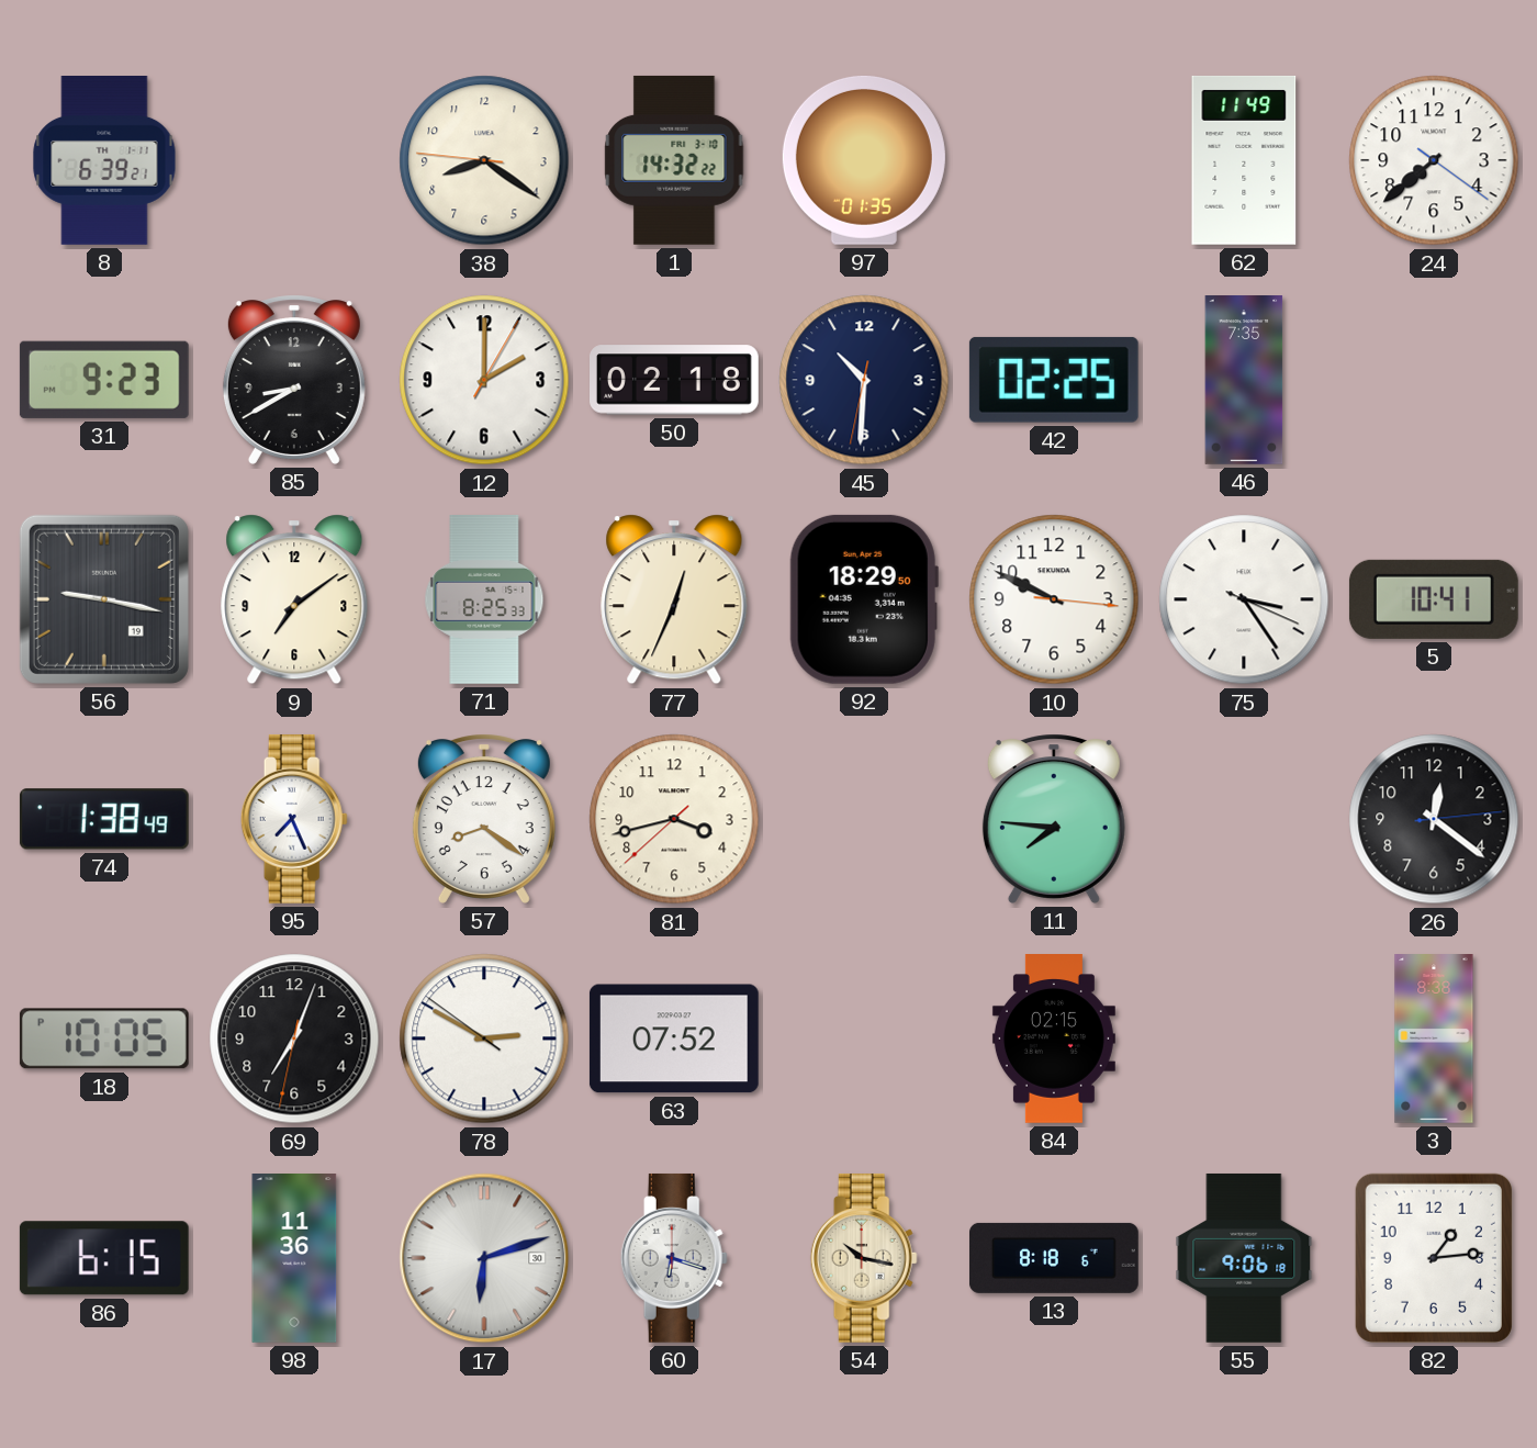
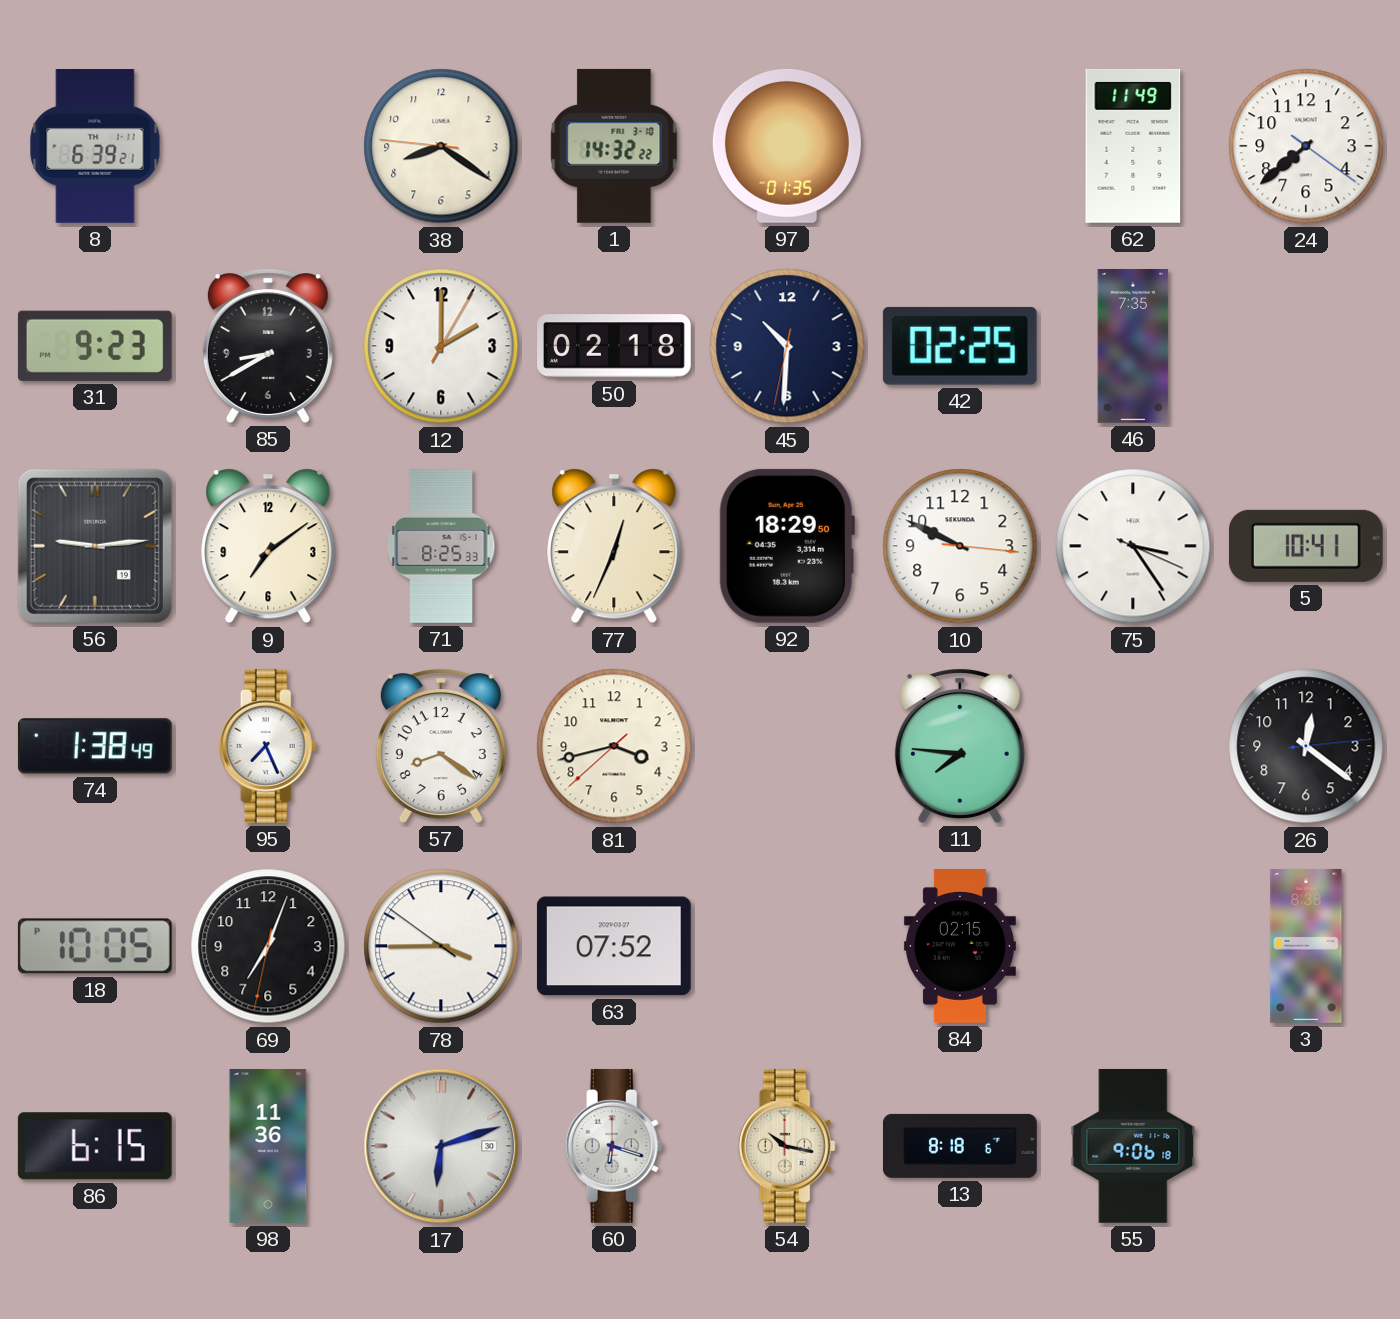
56: 9:17 -> 9:14 (95, 546)
78: 2:49 -> 3:44 (441, 946)
82: 1:14 -> none (1434, 1258)
